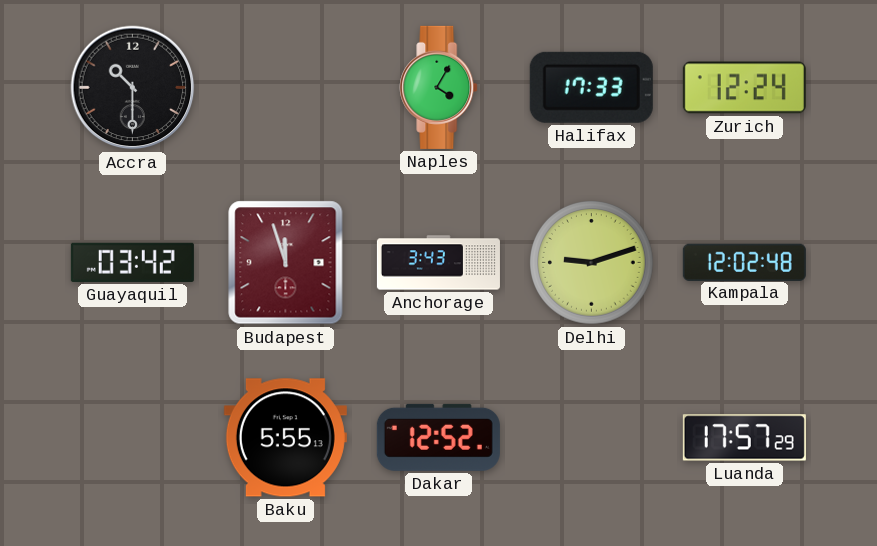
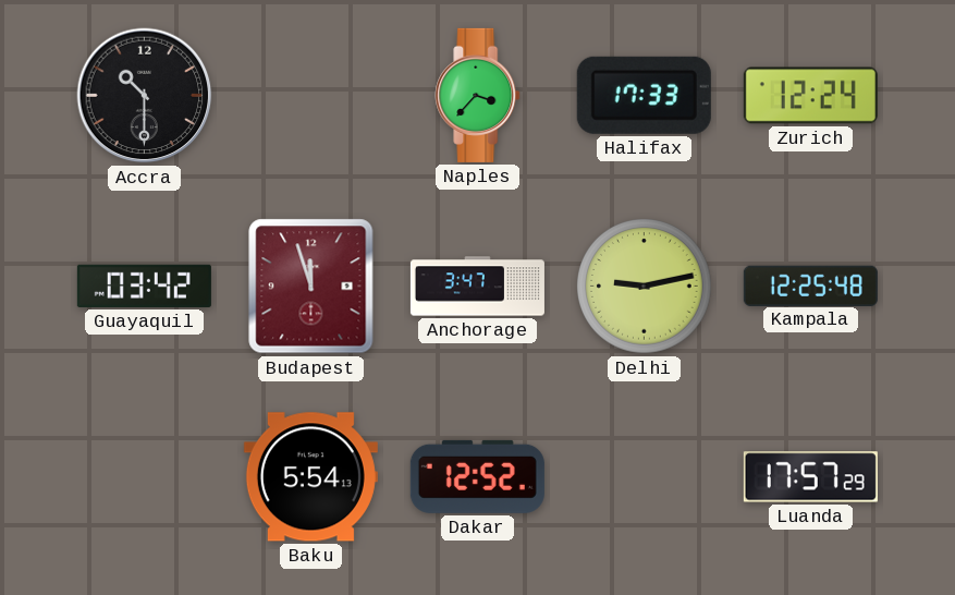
Naples: 4:05 -> 3:37 (478, 95)
Anchorage: 3:43 -> 3:47 (477, 287)
Delhi: 9:12 -> 9:13 (645, 287)
Kampala: 12:02 -> 12:25 (810, 286)
Baku: 5:55 -> 5:54 (310, 477)
